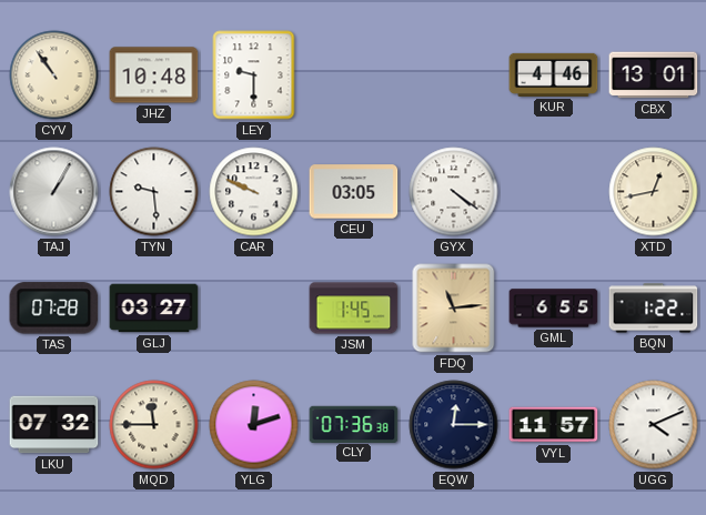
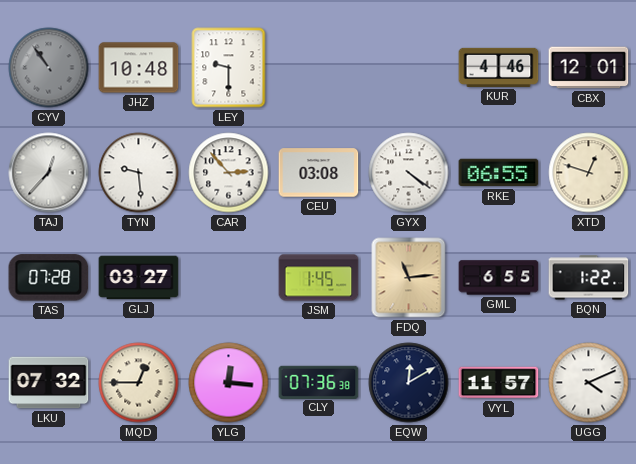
CYV dial: cream -> grey (49, 68)
CBX: 13:01 -> 12:01 (589, 68)
TAJ: 1:05 -> 12:37 (49, 173)
CAR: 9:49 -> 2:53 (229, 173)
CEU: 03:05 -> 03:08 (319, 173)
RKE: none -> 06:55 (499, 173)
XTD: 12:43 -> 12:48 (589, 173)
MQD: 11:45 -> 12:45 (139, 383)
YLG: 12:12 -> 12:16 (229, 383)
EQW: 12:15 -> 12:10 (409, 383)
